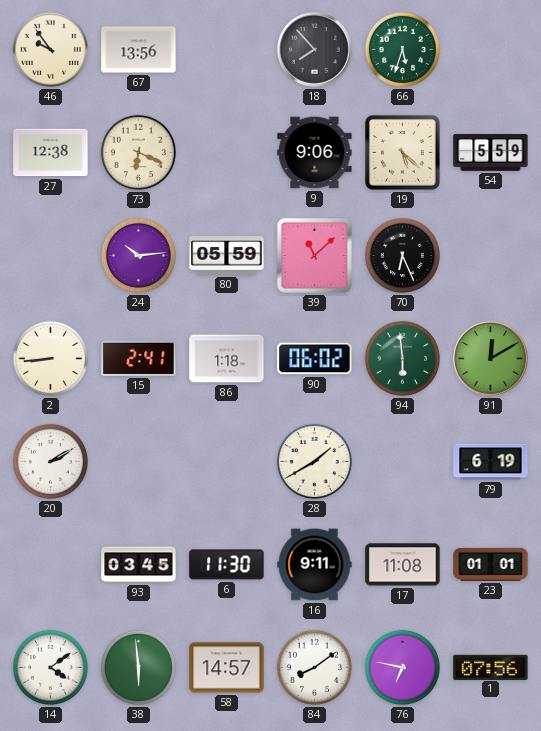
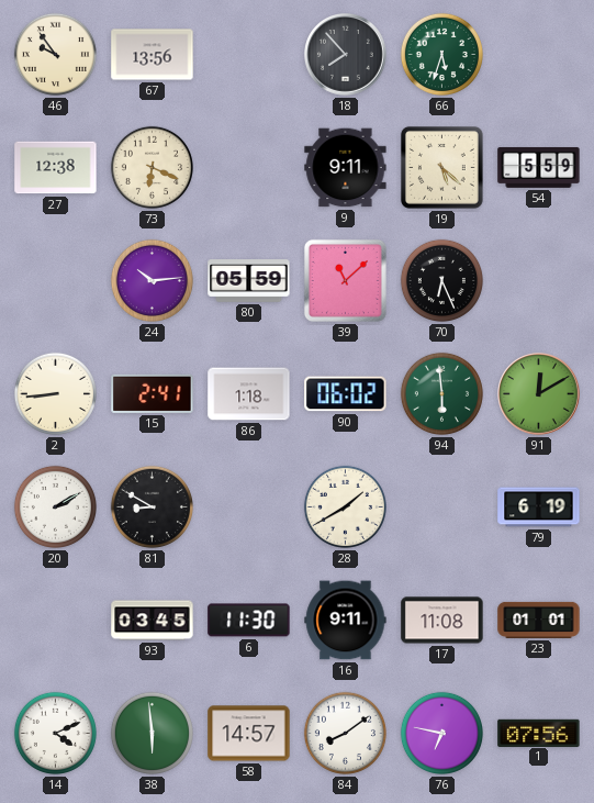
9: 9:06 -> 9:11 (346, 168)
81: none -> 8:50 (152, 506)
14: 4:09 -> 4:11 (55, 733)
